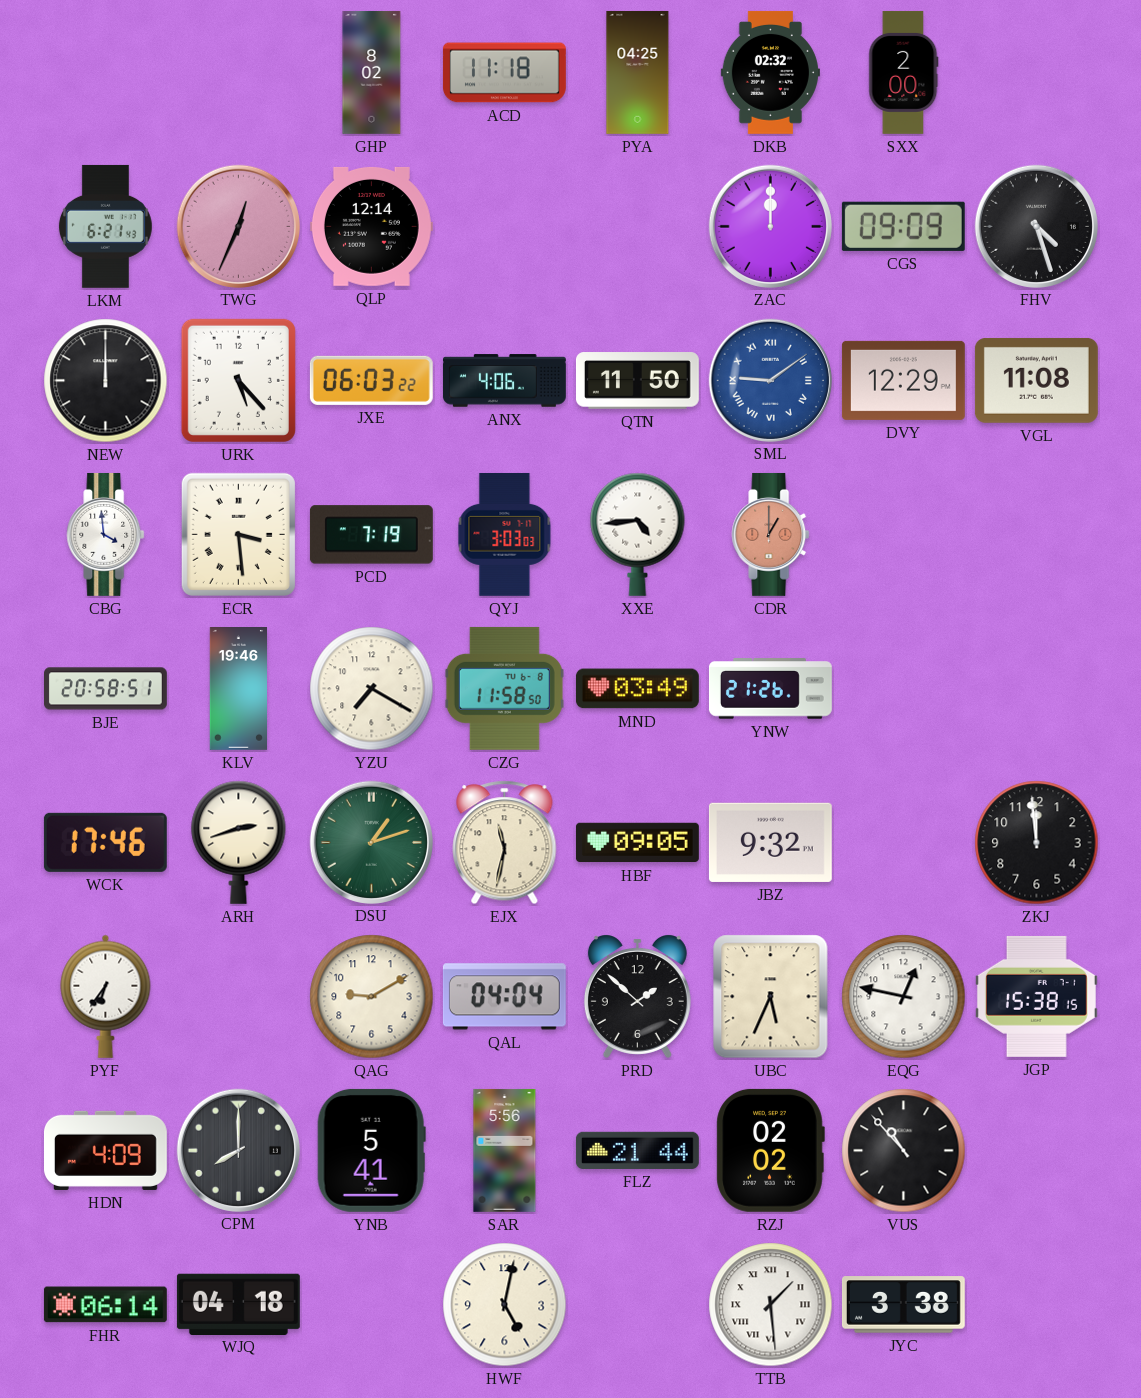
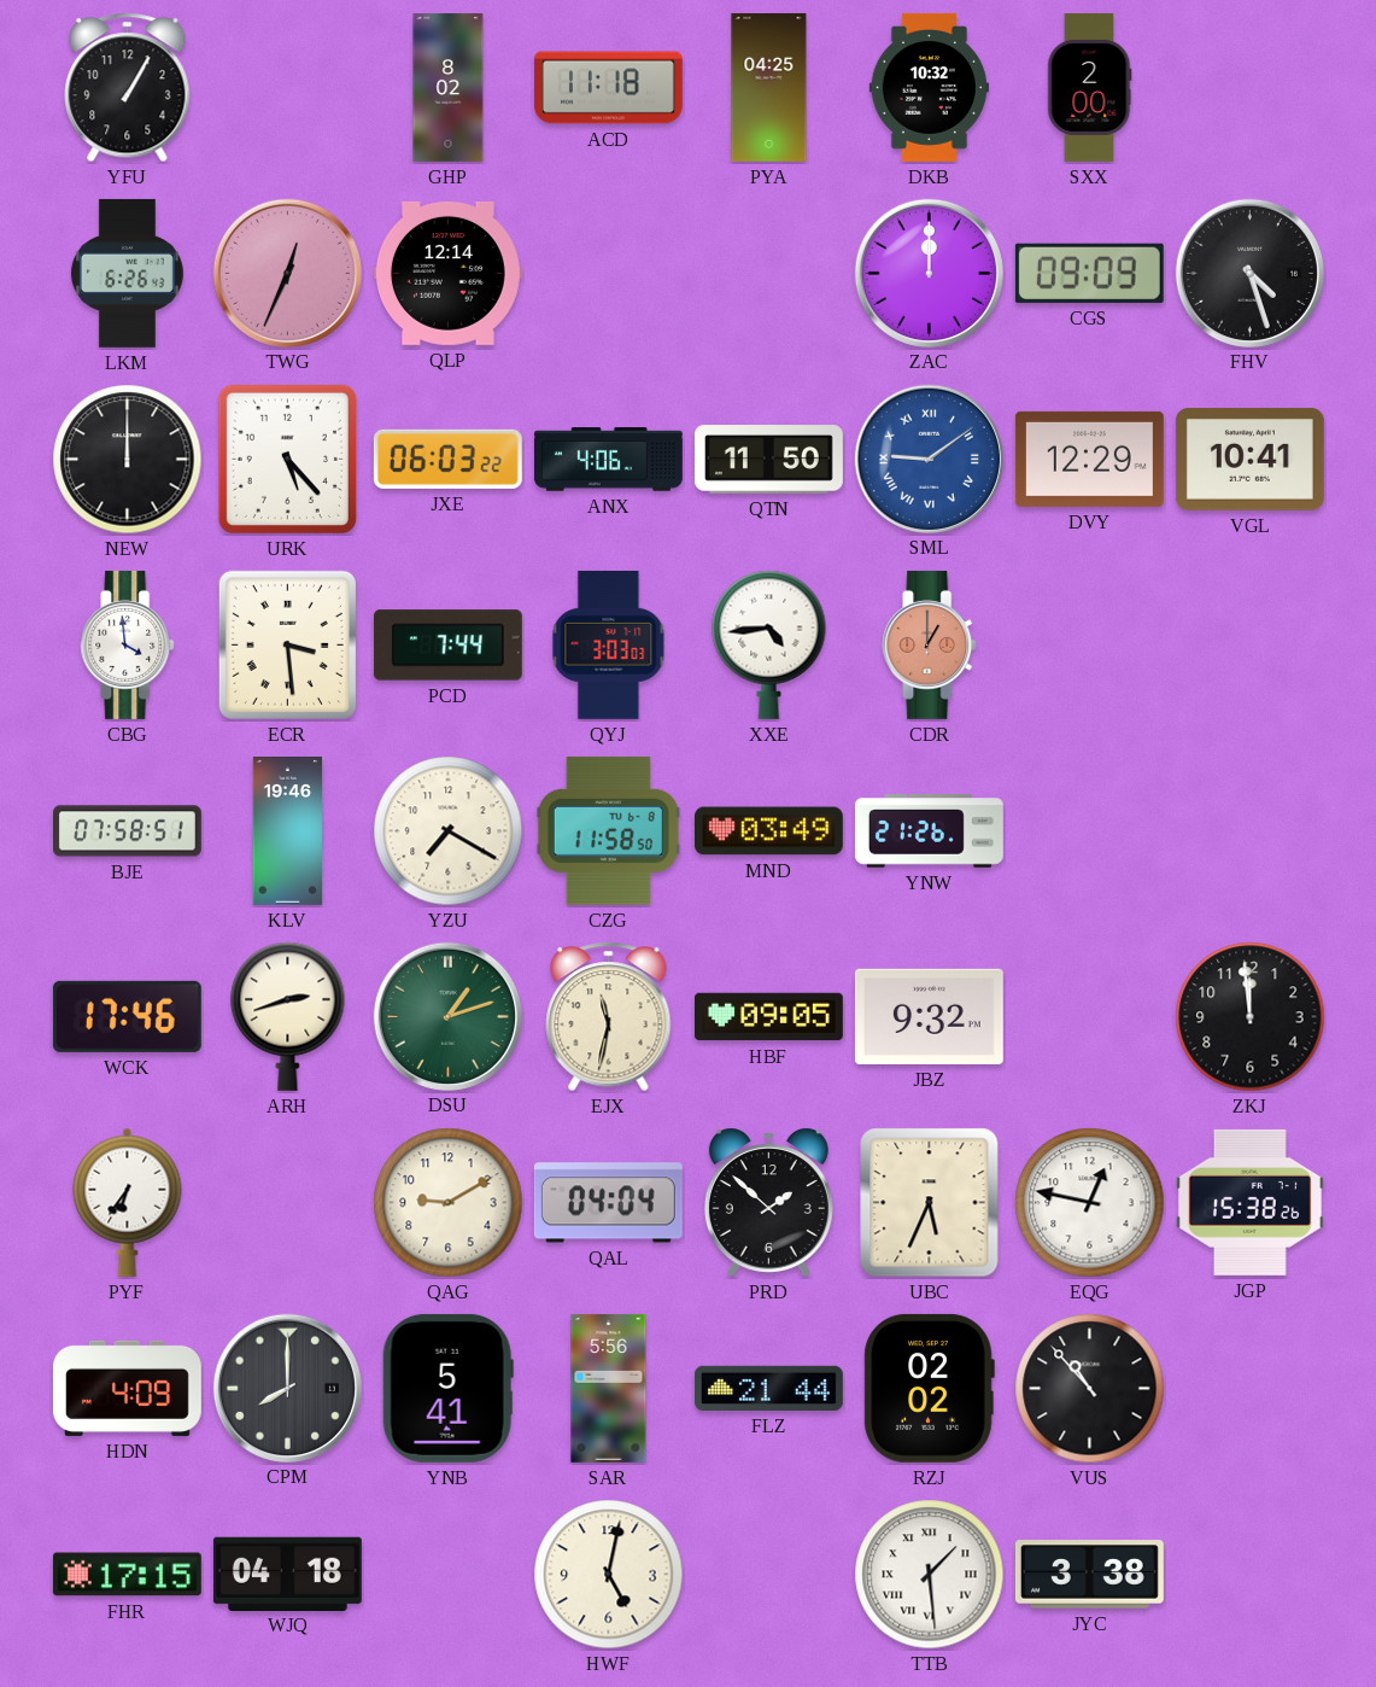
YFU: none -> 1:05 (128, 88)
DKB: 02:32 -> 10:32 (929, 87)
LKM: 6:21 -> 6:26 (127, 273)
VGL: 11:08 -> 10:41 (1249, 459)
PCD: 7:19 -> 7:44 (447, 646)
BJE: 20:58 -> 07:58 (128, 831)
JGP: 15:38:15 -> 15:38:26 (1249, 1202)
FHR: 06:14 -> 17:15 (127, 1575)
